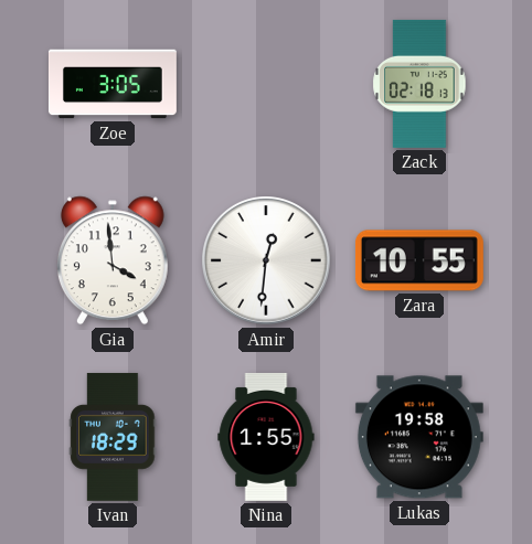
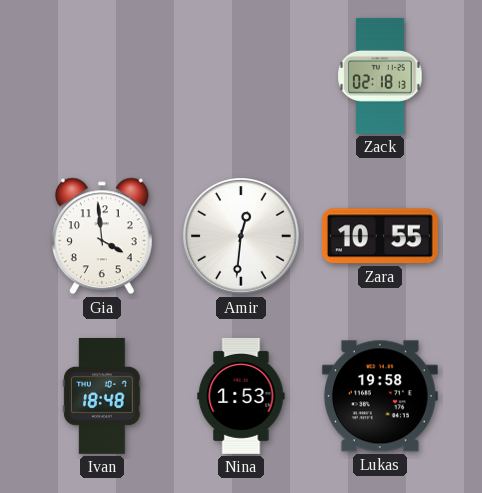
Zoe: 3:05 -> none (113, 84)
Ivan: 18:29 -> 18:48 (102, 396)
Nina: 1:55 -> 1:53 (241, 396)
